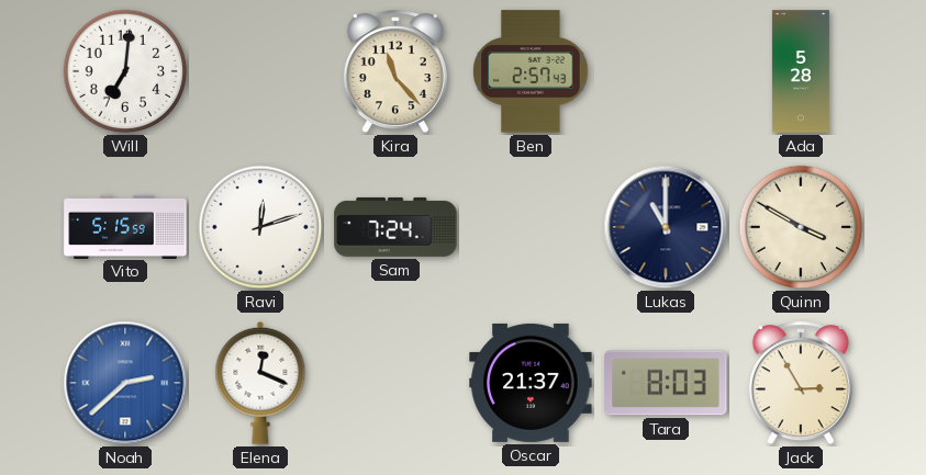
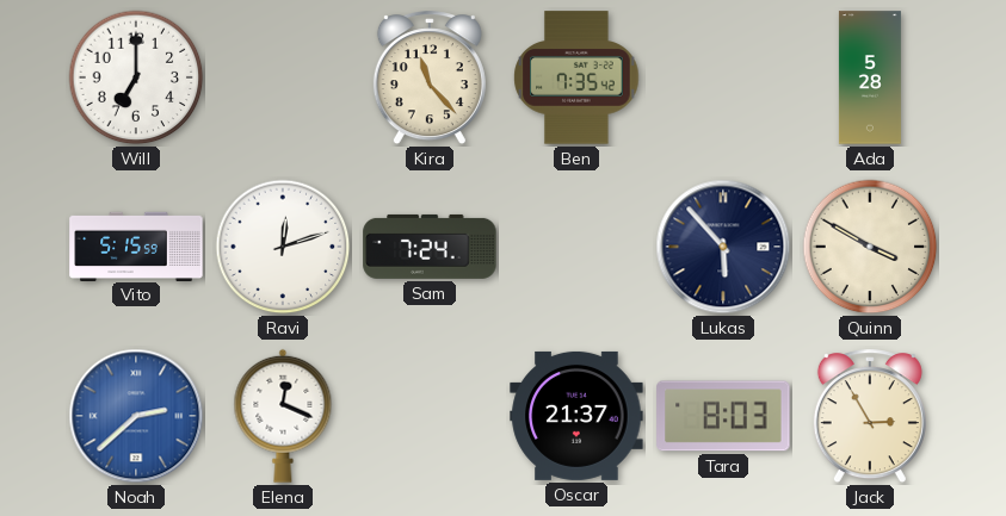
Will: 7:01 -> 7:00 (136, 77)
Ben: 2:57 -> 7:35 (576, 77)
Lukas: 11:00 -> 5:53 (723, 247)
